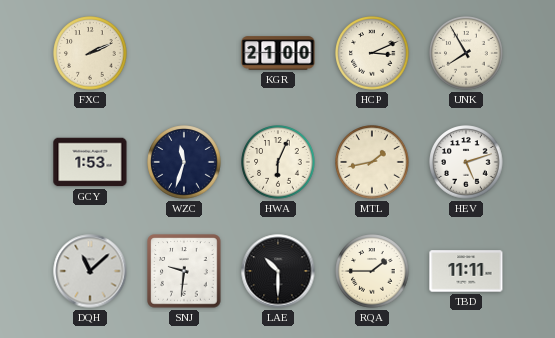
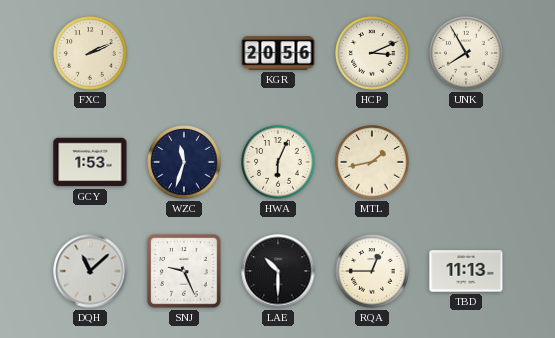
KGR: 21:00 -> 20:56 (278, 53)
HEV: 5:12 -> none (466, 162)
SNJ: 9:31 -> 9:26 (184, 271)
RQA: 1:45 -> 12:45 (372, 271)
TBD: 11:11 -> 11:13 (466, 271)
